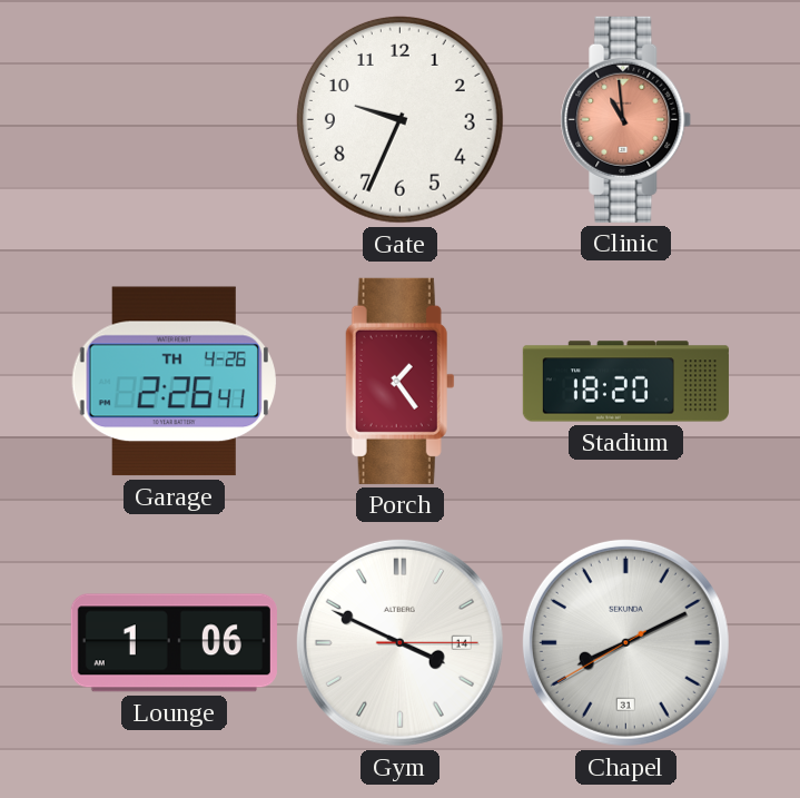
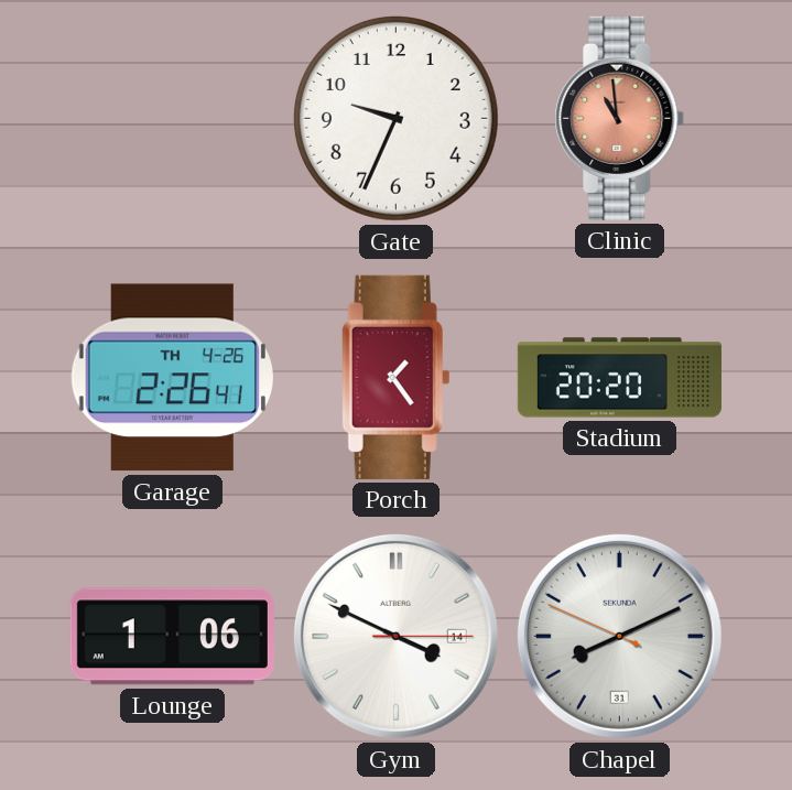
Stadium: 18:20 -> 20:20 (619, 378)
Chapel: 8:10:40 -> 8:10:49 (619, 636)
